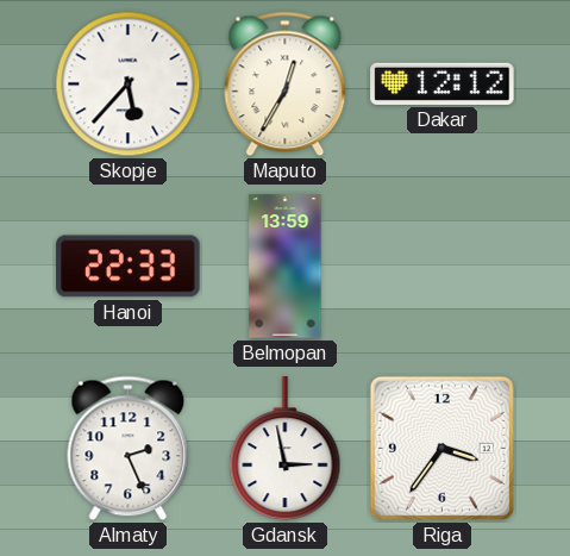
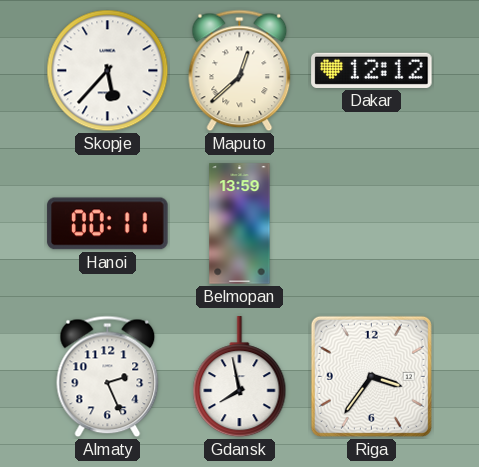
Maputo: 12:35 -> 12:38 (240, 71)
Hanoi: 22:33 -> 00:11 (108, 224)
Gdansk: 2:58 -> 7:58 (240, 377)
